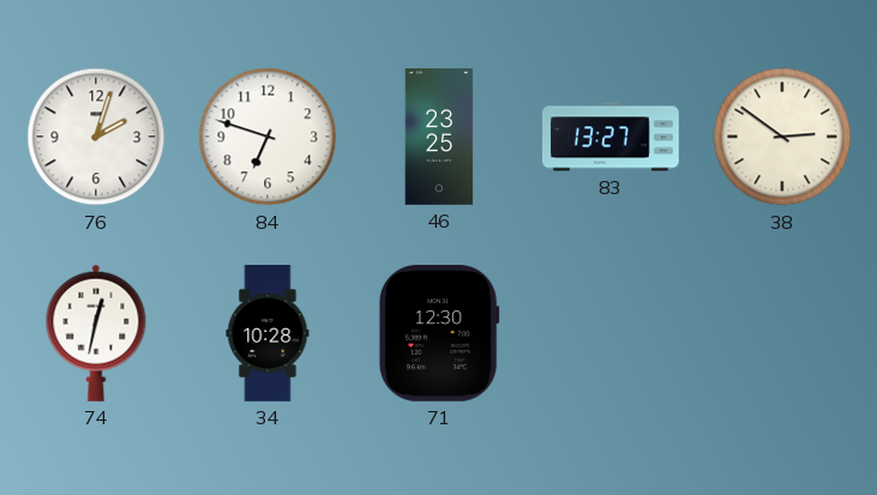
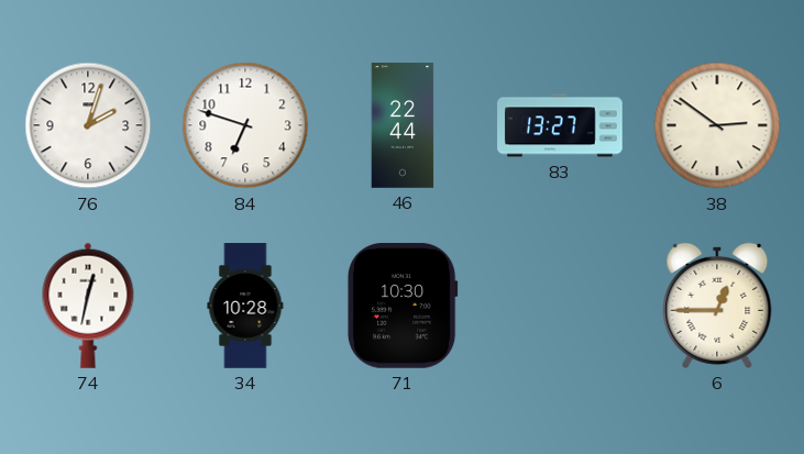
46: 23:25 -> 22:44 (403, 125)
71: 12:30 -> 10:30 (403, 306)
6: none -> 12:45 (717, 306)
